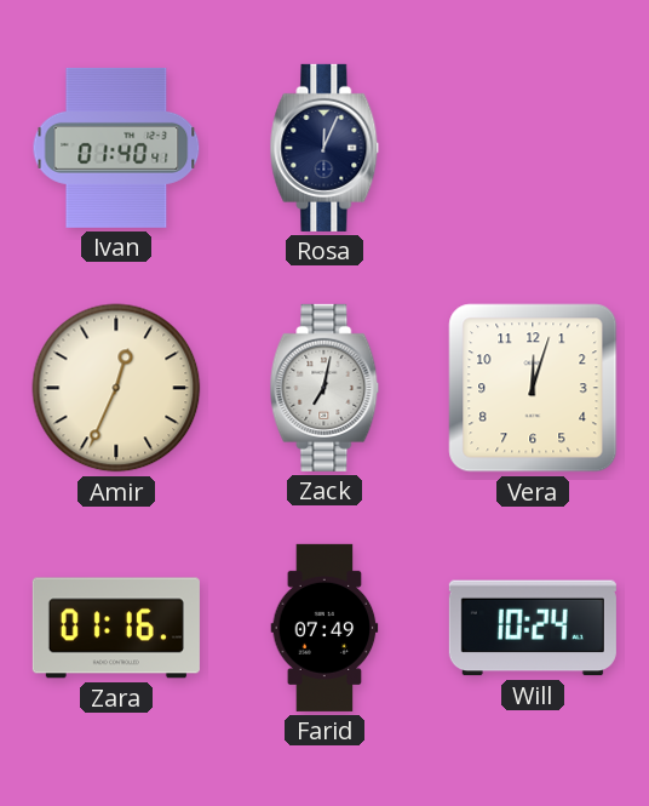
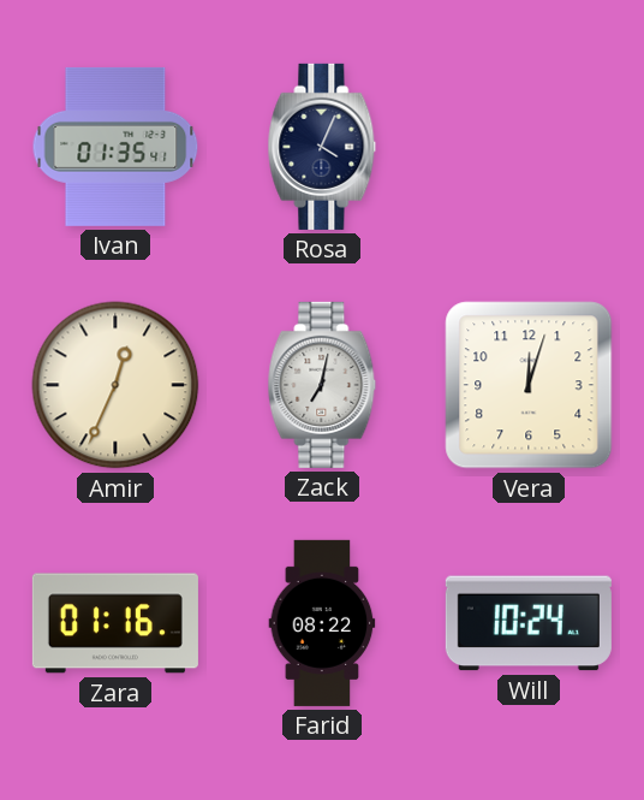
Ivan: 01:40 -> 01:35 (115, 147)
Rosa: 12:04 -> 4:04 (322, 147)
Farid: 07:49 -> 08:22 (322, 623)
